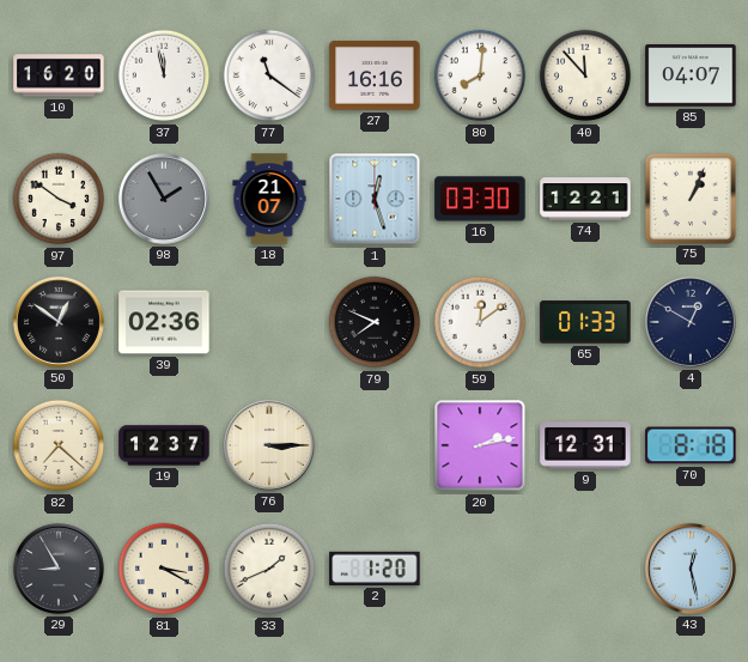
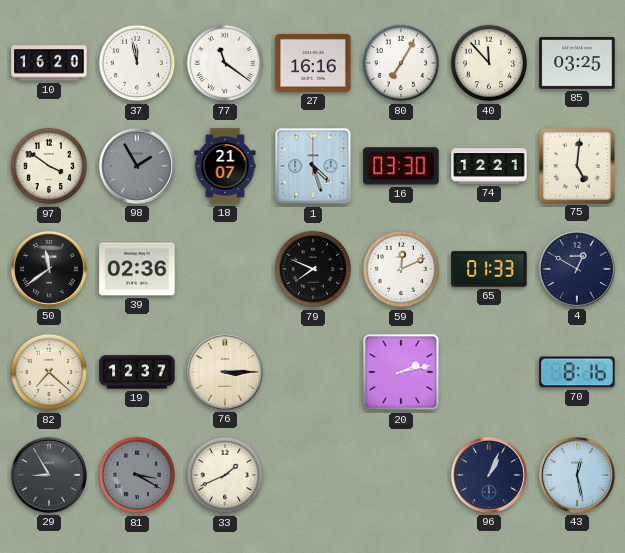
80: 8:01 -> 7:05 (401, 63)
85: 04:07 -> 03:25 (577, 63)
1: 12:27 -> 4:27 (313, 166)
75: 1:04 -> 5:01 (576, 165)
50: 12:51 -> 11:39 (49, 269)
59: 12:09 -> 12:11 (401, 269)
9: 12:31 -> none (585, 445)
70: 8:18 -> 8:16 (577, 372)
81 dial: cream -> grey (137, 475)
2: 1:20 -> none (375, 569)
96: none -> 1:04 (489, 475)
